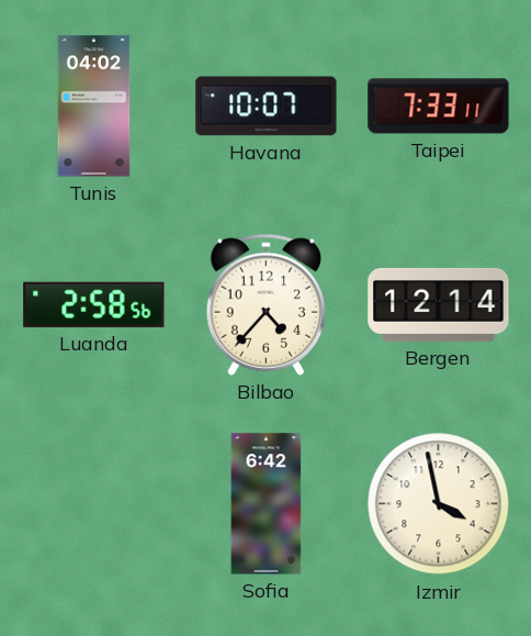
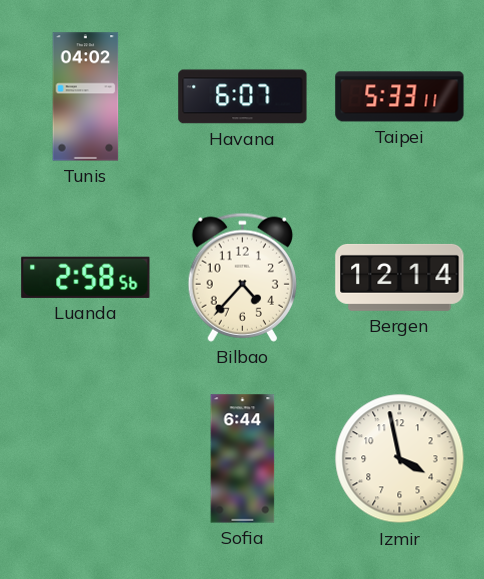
Havana: 10:07 -> 6:07 (243, 97)
Taipei: 7:33 -> 5:33 (400, 97)
Sofia: 6:42 -> 6:44 (243, 459)
